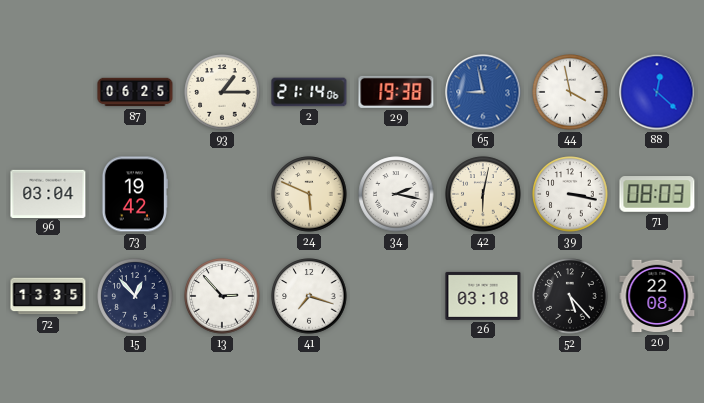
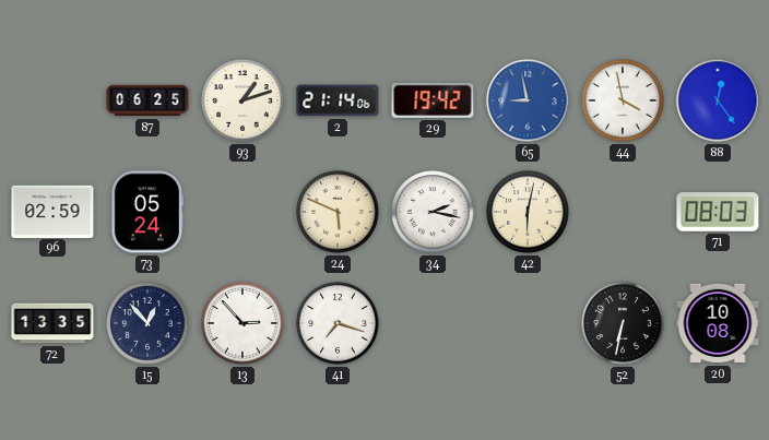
93: 1:15 -> 1:12 (242, 100)
29: 19:38 -> 19:42 (433, 100)
88: 12:22 -> 12:24 (718, 100)
96: 03:04 -> 02:59 (52, 211)
73: 19:42 -> 05:24 (146, 212)
39: 3:17 -> none (570, 194)
26: 03:18 -> none (483, 296)
52: 5:23 -> 6:32 (623, 323)
20: 22:08 -> 10:08 (718, 323)
